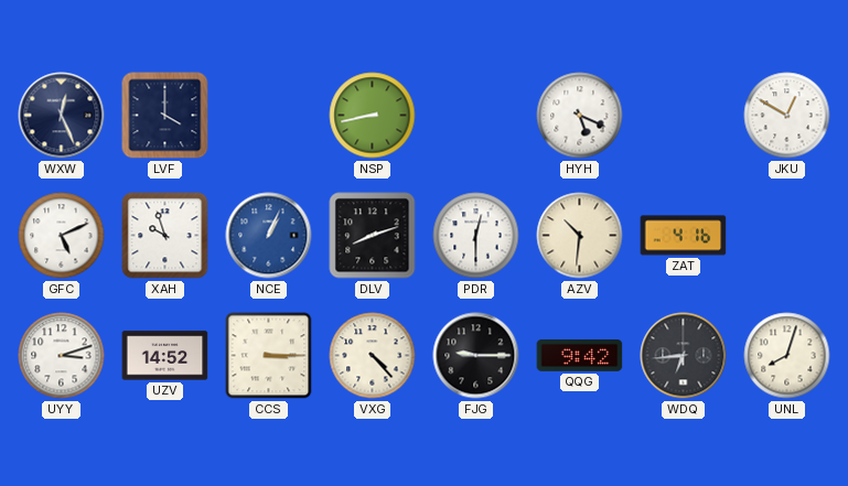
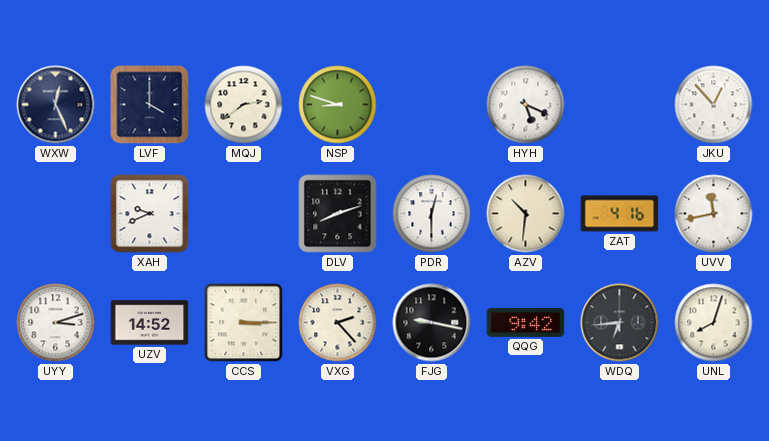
MQJ: none -> 2:39 (244, 105)
NSP: 8:43 -> 8:48 (338, 105)
JKU: 12:50 -> 12:53 (714, 105)
GFC: 5:11 -> none (62, 236)
XAH: 9:57 -> 9:41 (150, 214)
NCE: 1:04 -> none (269, 236)
UVV: none -> 11:43 (714, 214)
VXG: 4:23 -> 2:23 (338, 323)
FJG: 9:15 -> 9:17 (432, 323)
